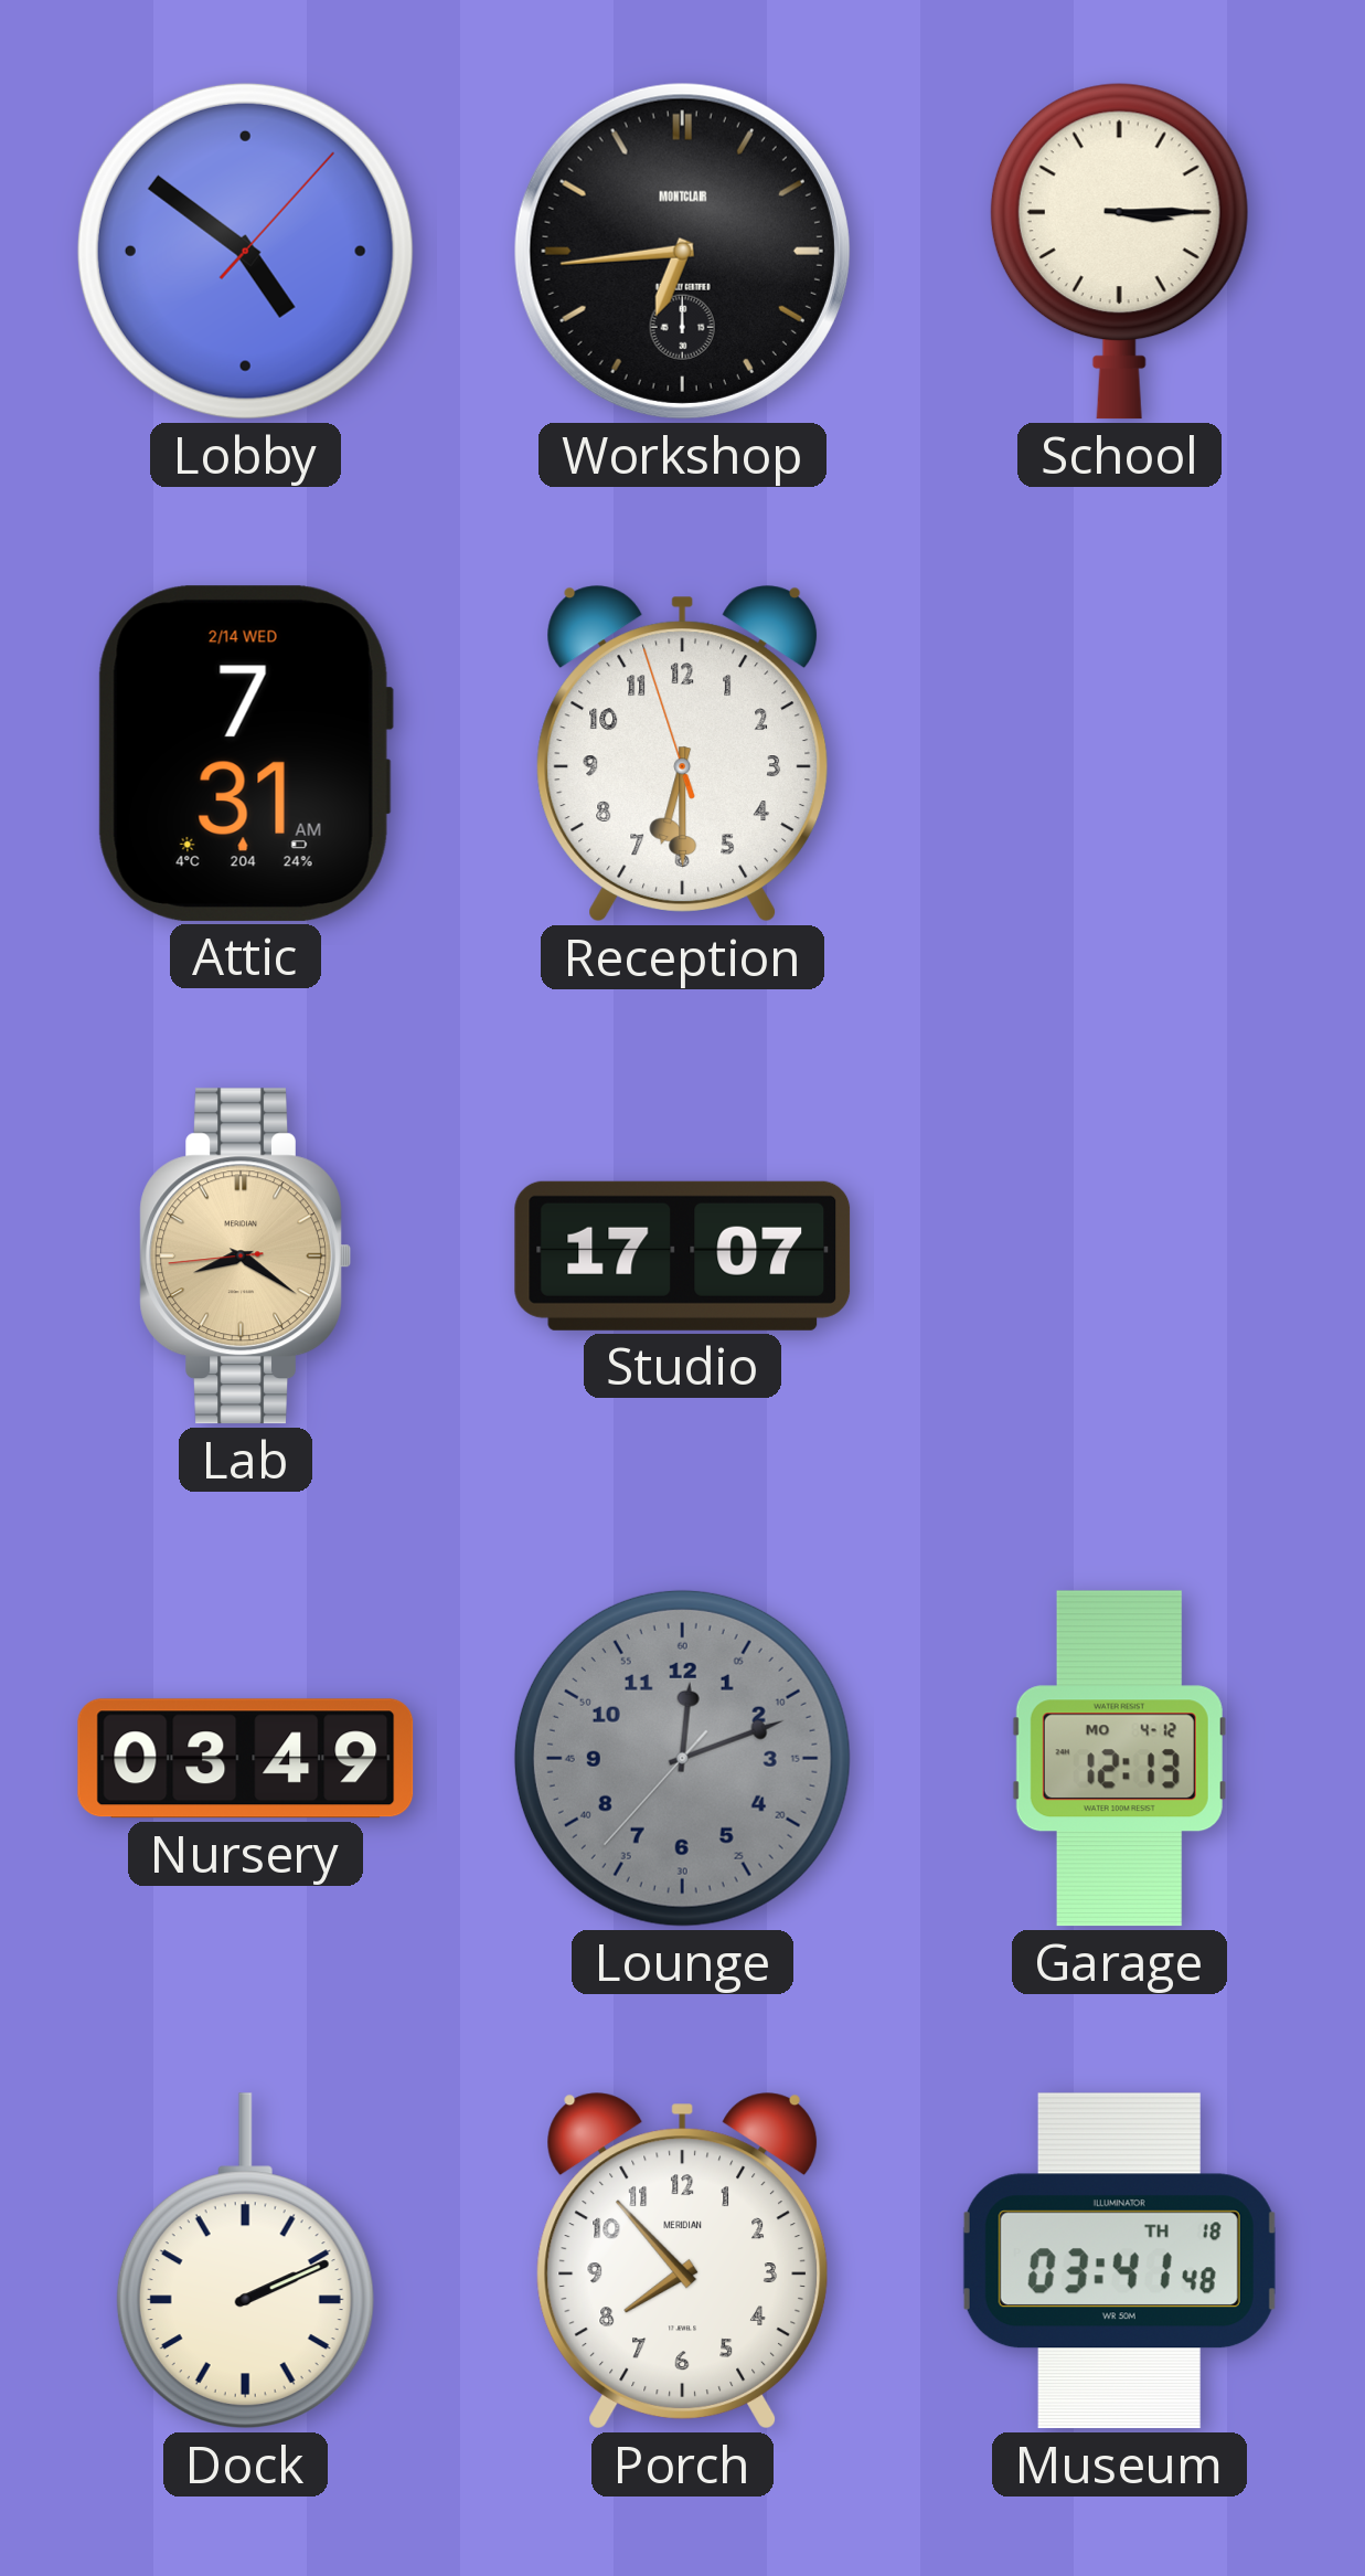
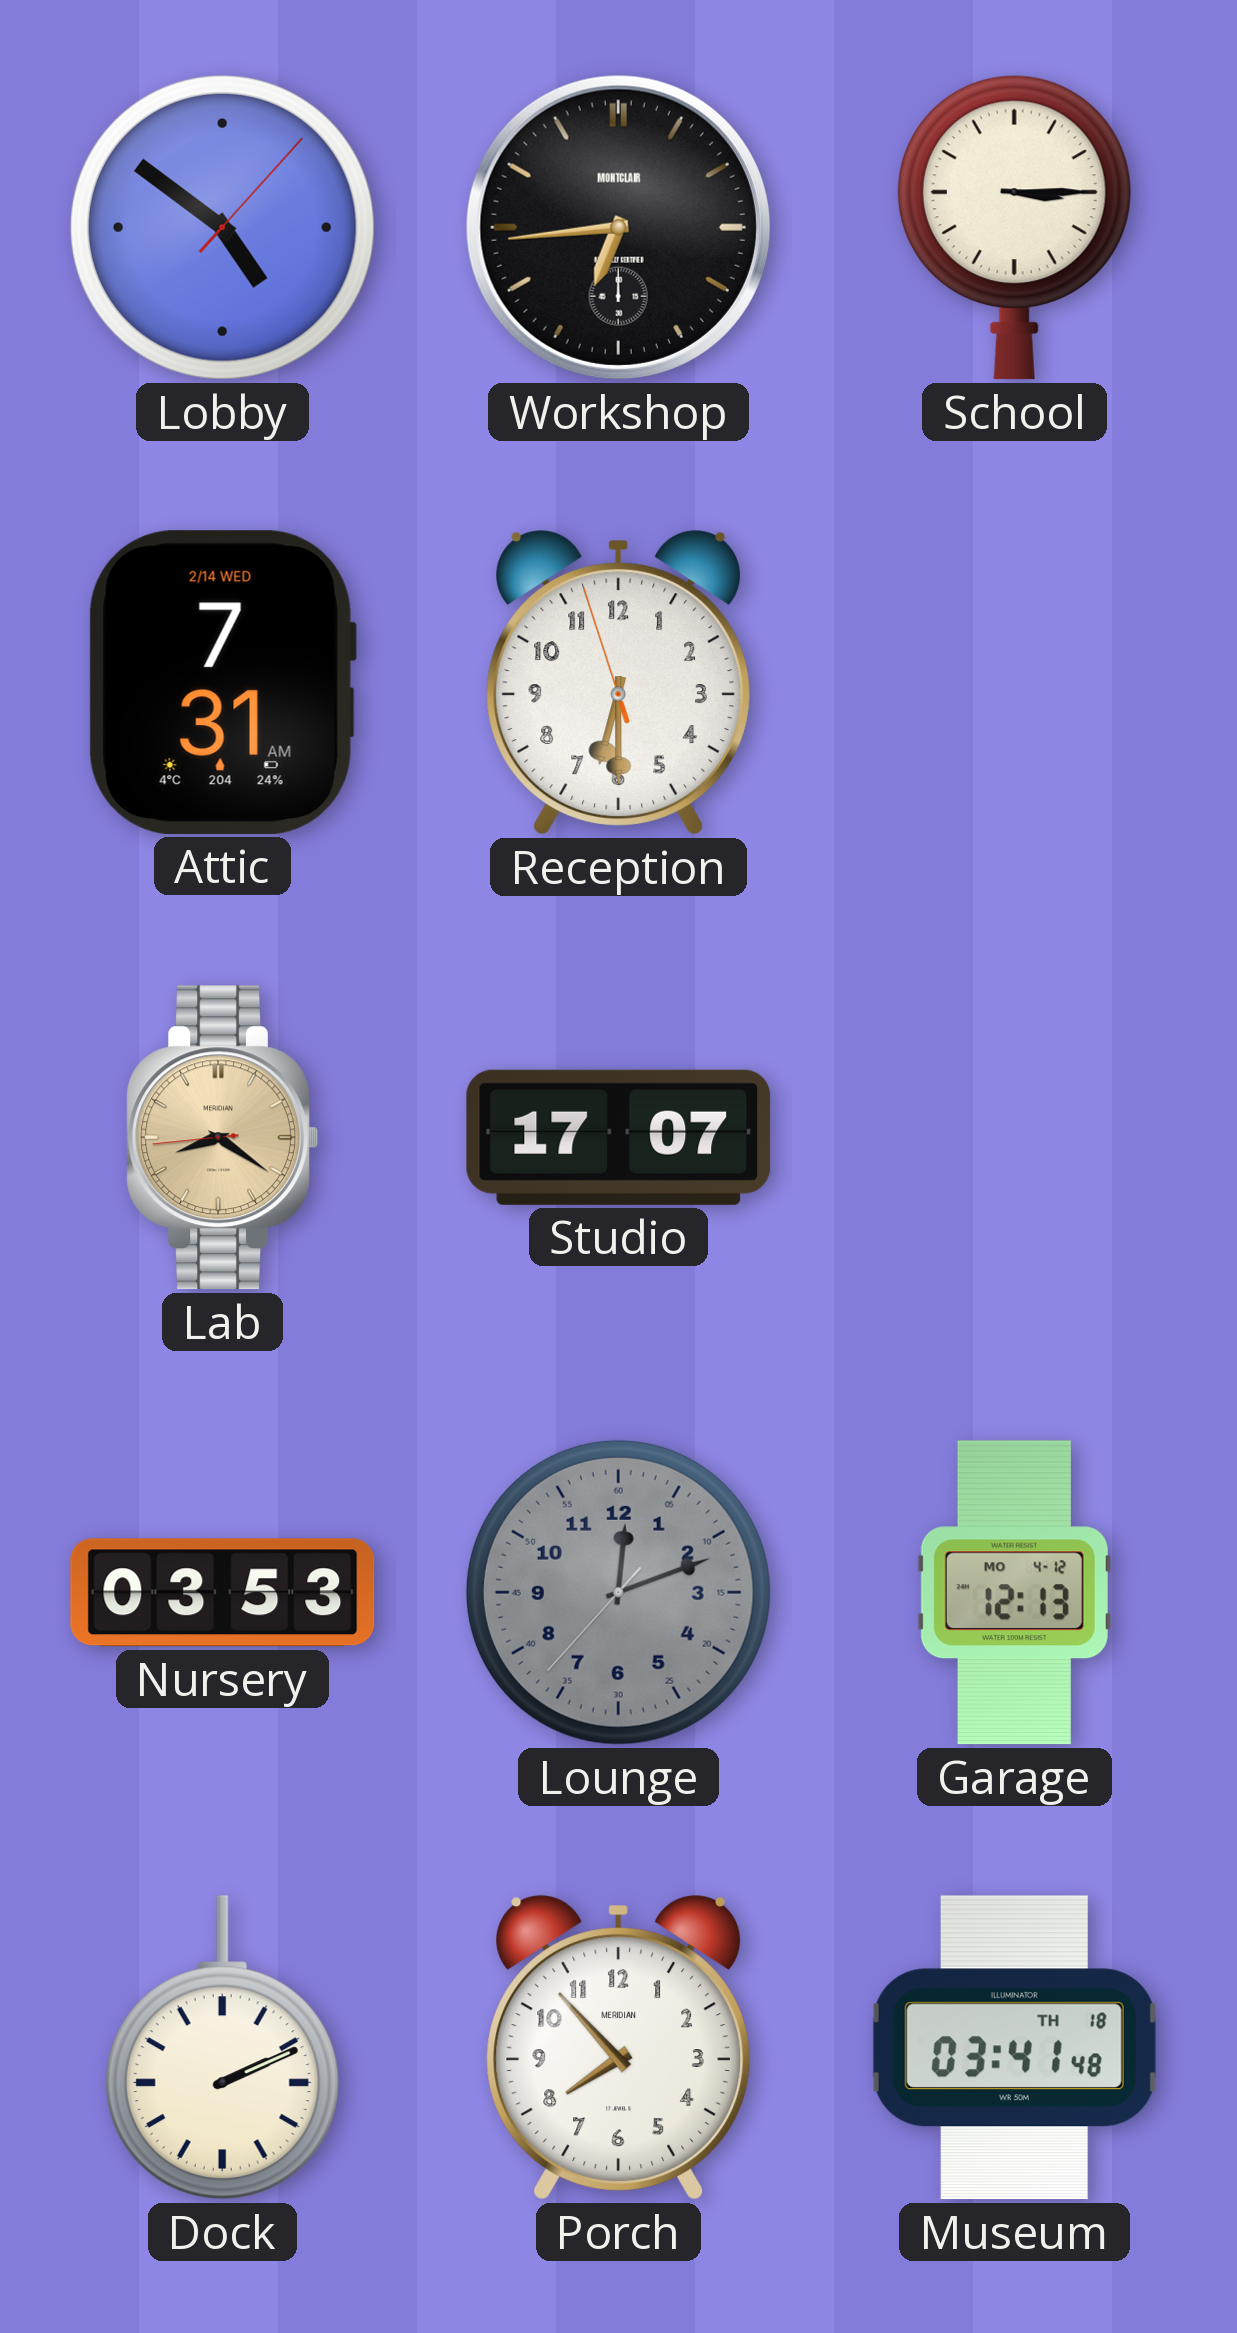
Nursery: 03:49 -> 03:53 (223, 1593)
